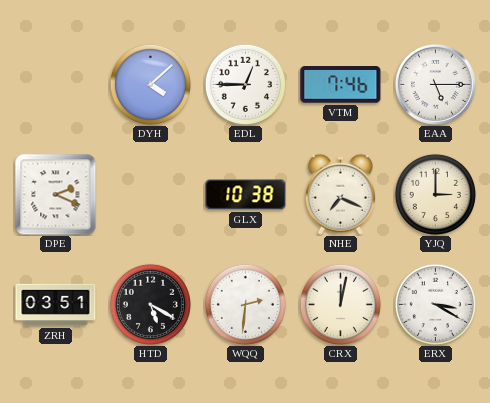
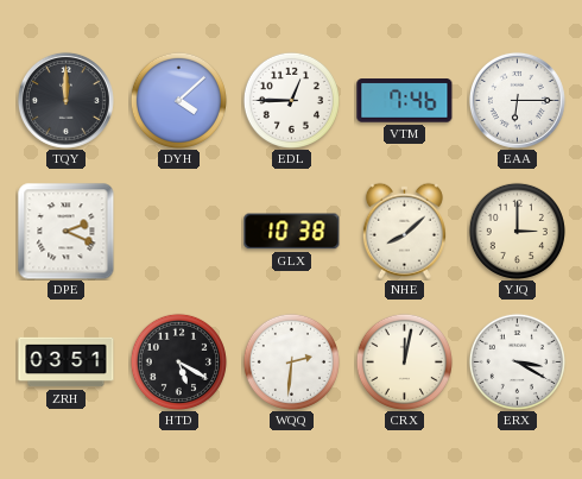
TQY: none -> 12:00 (65, 100)
EAA: 5:15 -> 6:15 (517, 100)
NHE: 7:19 -> 8:08 (404, 231)
